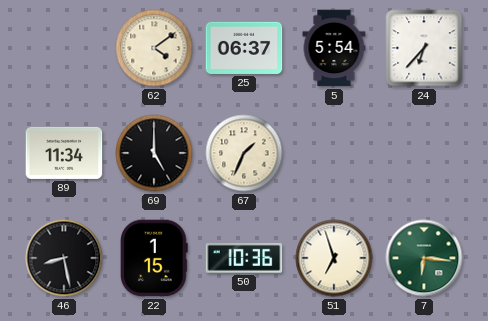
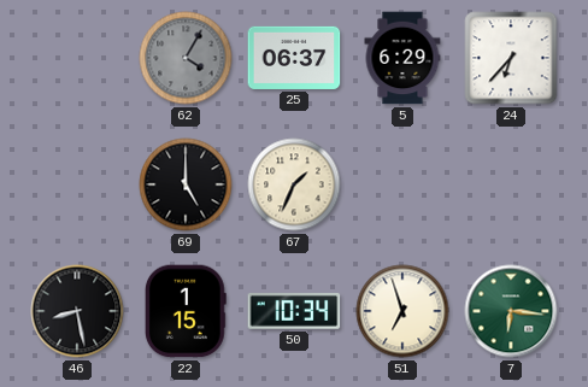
62: 4:09 -> 4:05 (186, 58)
62 dial: cream -> grey (186, 58)
5: 5:54 -> 6:29 (402, 58)
89: 11:34 -> none (64, 153)
50: 10:36 -> 10:34 (294, 311)
